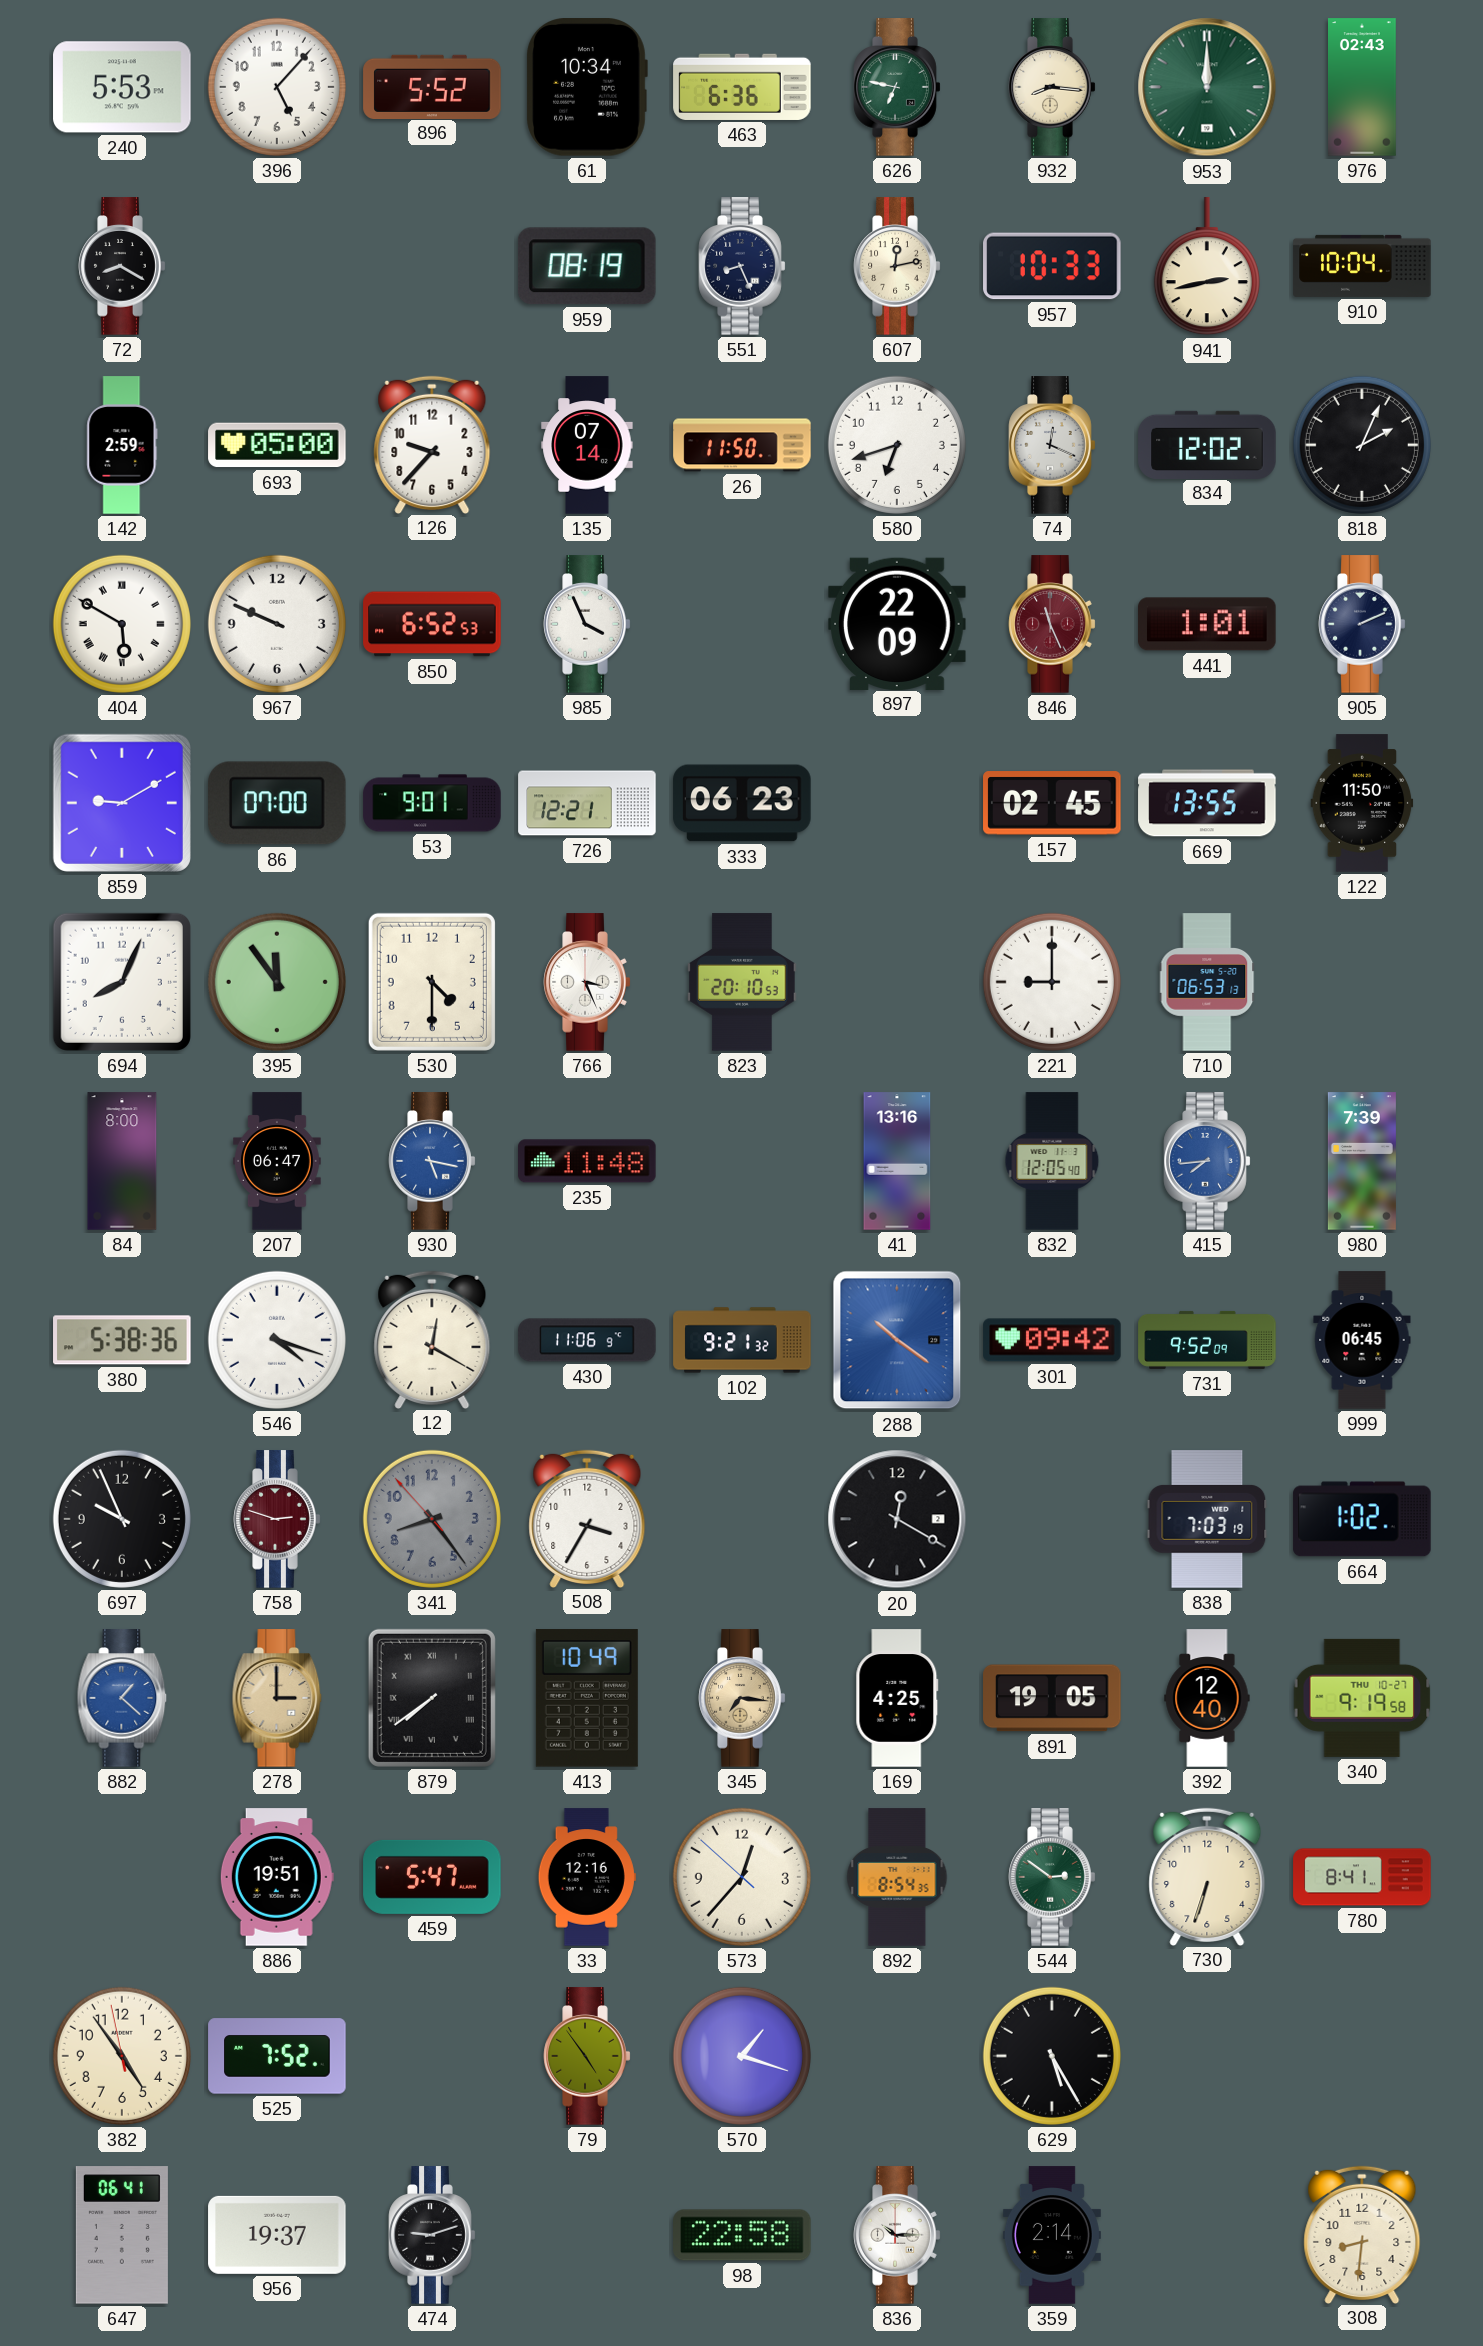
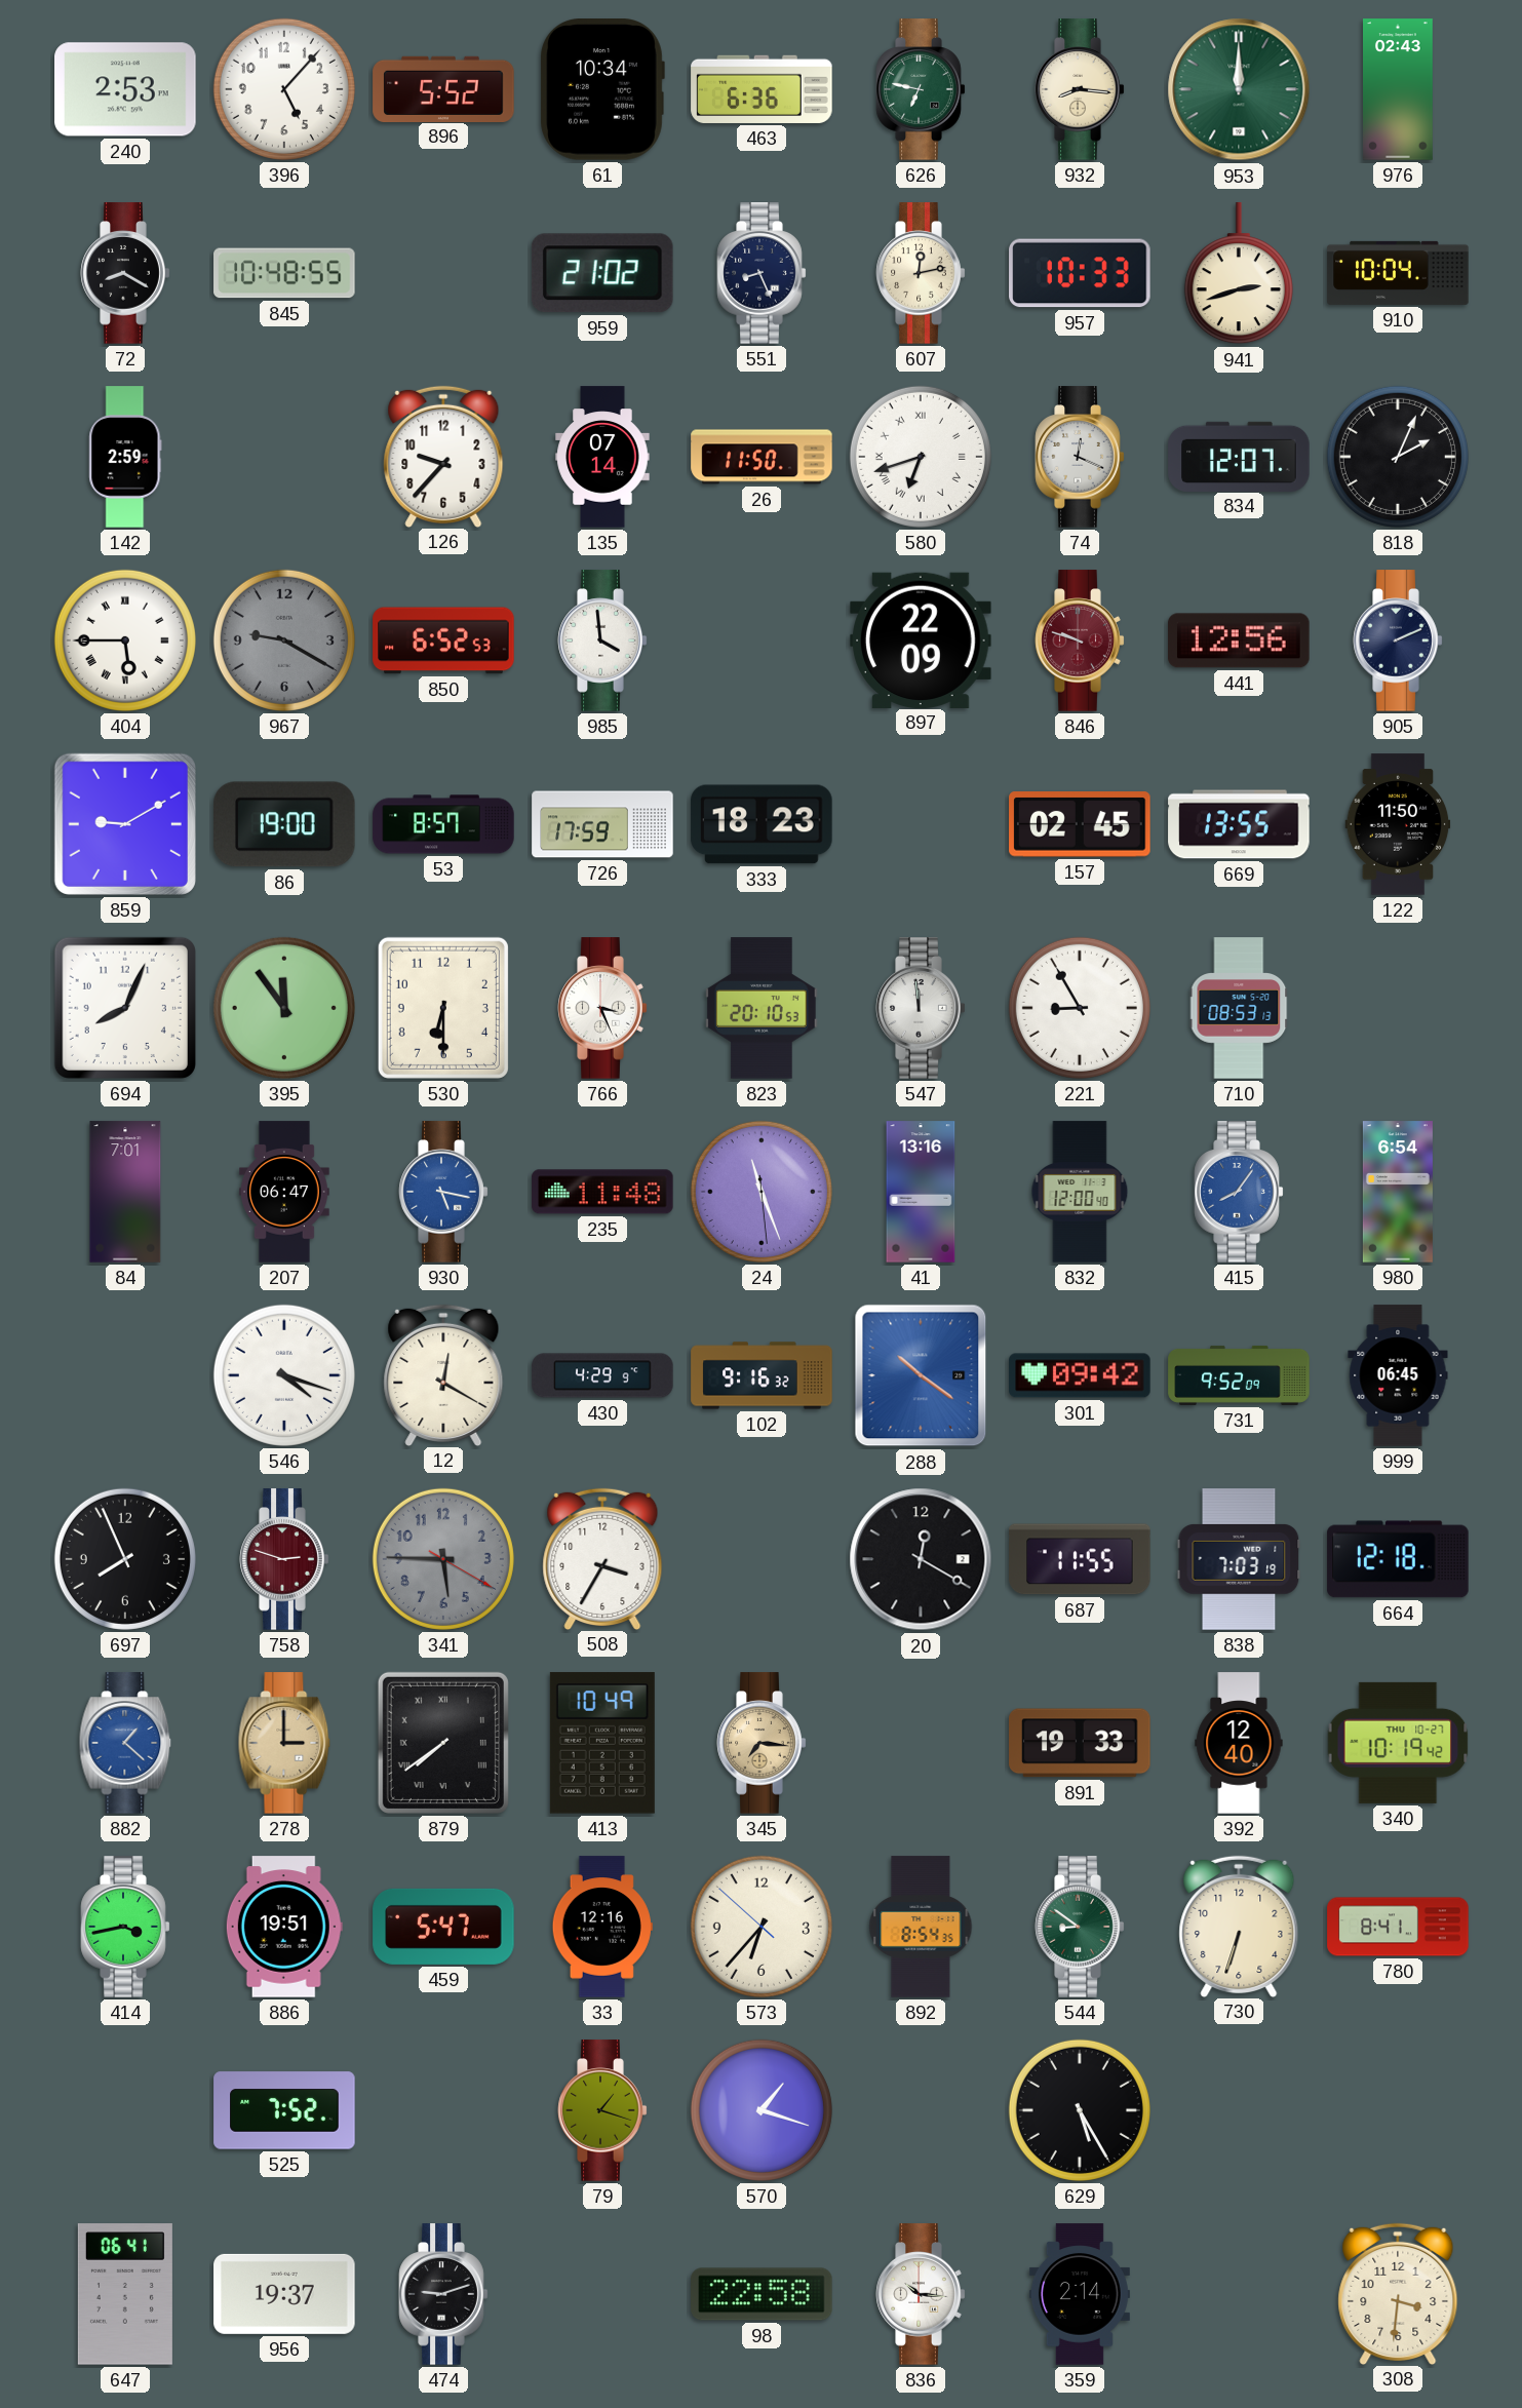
240: 5:53 -> 2:53 (125, 89)
845: none -> 10:48 (284, 273)
959: 08:19 -> 21:02 (602, 273)
941: 2:43 -> 2:42 (1239, 274)
693: 05:00 -> none (277, 445)
580 numerals: Arabic -> Roman (921, 457)
834: 12:02 -> 12:07 (1239, 456)
404: 5:50 -> 5:45 (125, 640)
967: 9:49 -> 9:20 (284, 640)
967 dial: white -> grey (284, 640)
985: 3:56 -> 3:59 (602, 640)
846: 11:26 -> 9:48 (1080, 640)
441: 1:01 -> 12:56 (1239, 640)
86: 07:00 -> 19:00 (285, 824)
53: 9:01 -> 8:57 (443, 824)
726: 12:21 -> 17:59 (602, 824)
333: 06:23 -> 18:23 (762, 824)
530: 4:30 -> 6:30 (443, 1008)
547: none -> 11:59 (921, 1008)
221: 9:00 -> 8:55 (1080, 1008)
710: 06:53 -> 08:53 (1239, 1008)
84: 8:00 -> 7:01 (125, 1192)
24: none -> 11:26 (762, 1192)
832: 12:05 -> 12:00 (1080, 1192)
415: 7:44 -> 8:06 (1239, 1192)
980: 7:39 -> 6:54 (1398, 1192)
380: 5:38 -> none (122, 1340)
430: 11:06 -> 4:29 (602, 1375)
102: 9:21 -> 9:16 (762, 1375)
697: 9:56 -> 7:56 (125, 1559)
341: 8:23 -> 5:45 (443, 1559)
687: none -> 11:55 (1080, 1559)
664: 1:02 -> 12:18 (1398, 1559)
169: 4:25 -> none (897, 1698)
891: 19:05 -> 19:33 (1080, 1743)
340: 9:19 -> 10:19 (1398, 1743)
414: none -> 3:43 (125, 1927)
573: 12:36 -> 6:36 (762, 1927)
544: 2:51 -> 8:51 (1080, 1927)
382: 4:53 -> none (122, 2056)
79: 4:54 -> 1:18 (602, 2110)
836: 10:15 -> 10:16 (921, 2294)
308: 8:31 -> 3:31 (1398, 2293)
